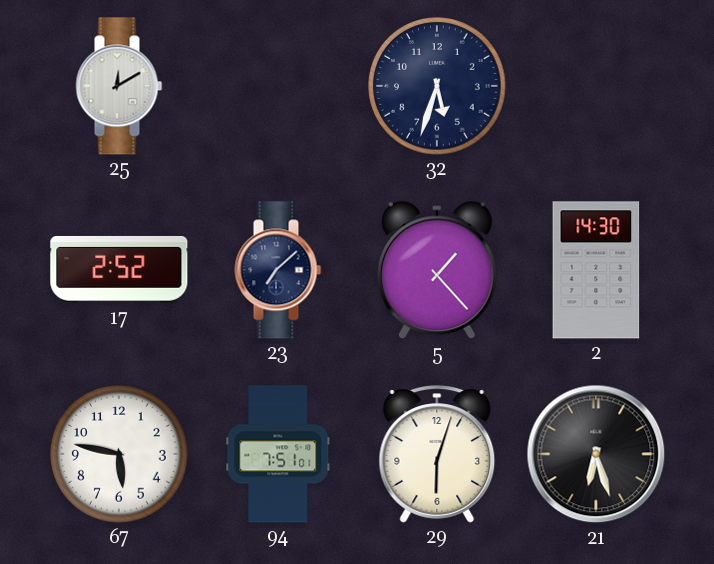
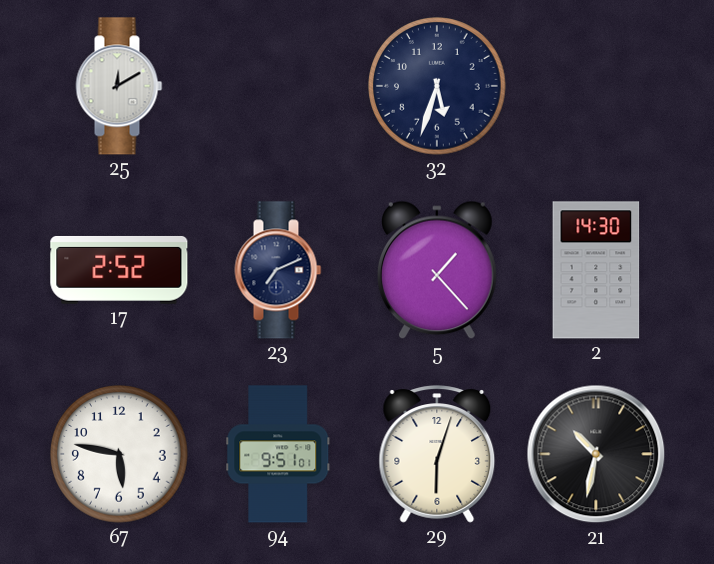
23: 7:08 -> 7:11 (278, 270)
94: 7:51 -> 9:51 (278, 454)
21: 6:27 -> 10:32 (596, 454)
